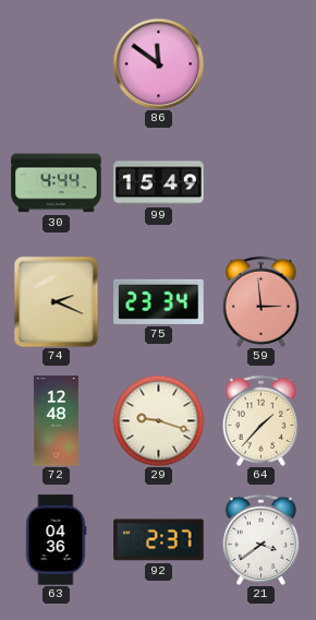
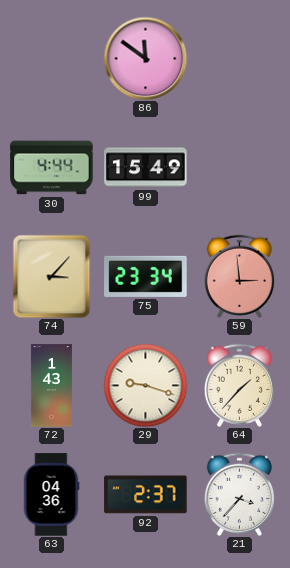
74: 2:19 -> 3:07 (52, 276)
72: 12:48 -> 1:43 (51, 386)
21: 3:39 -> 3:37 (239, 494)
